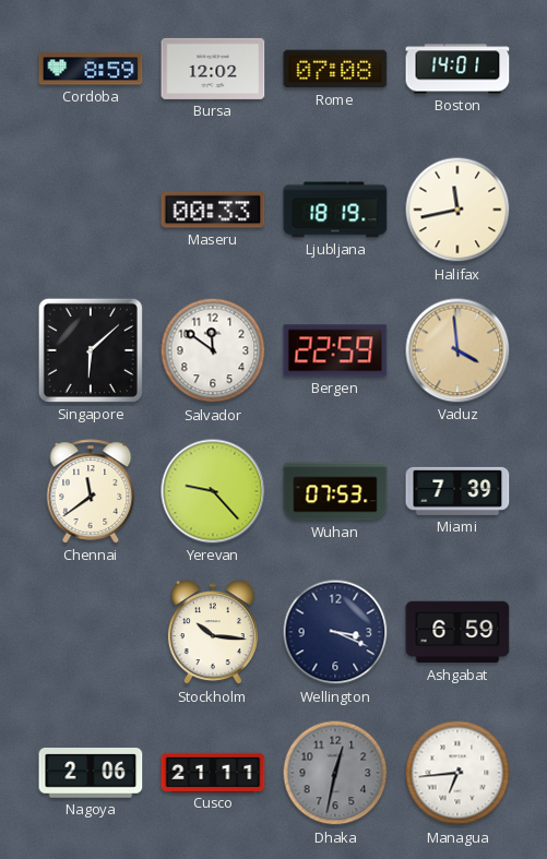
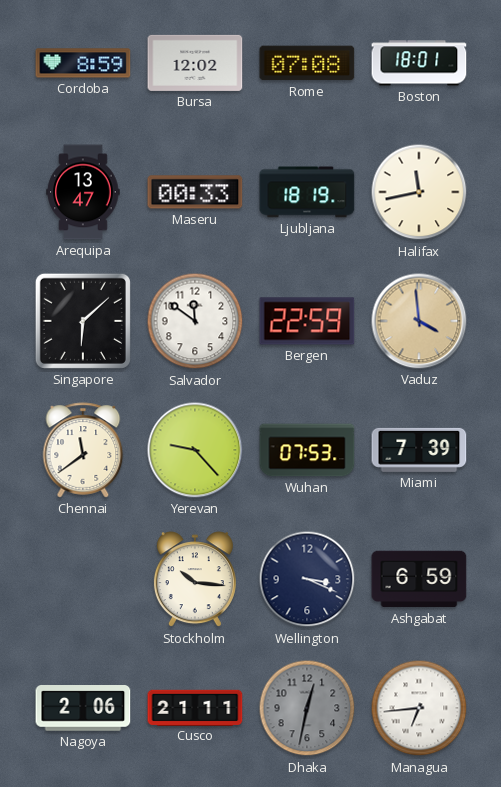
Boston: 14:01 -> 18:01 (419, 63)
Arequipa: none -> 13:47 (83, 192)
